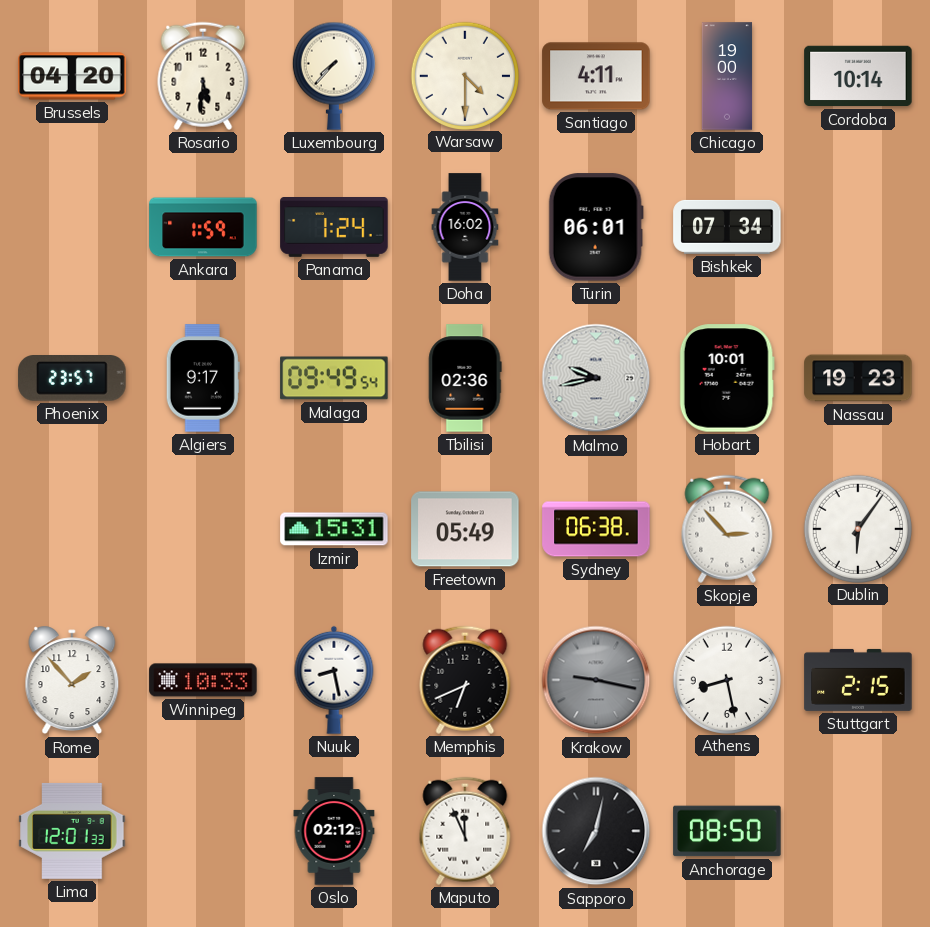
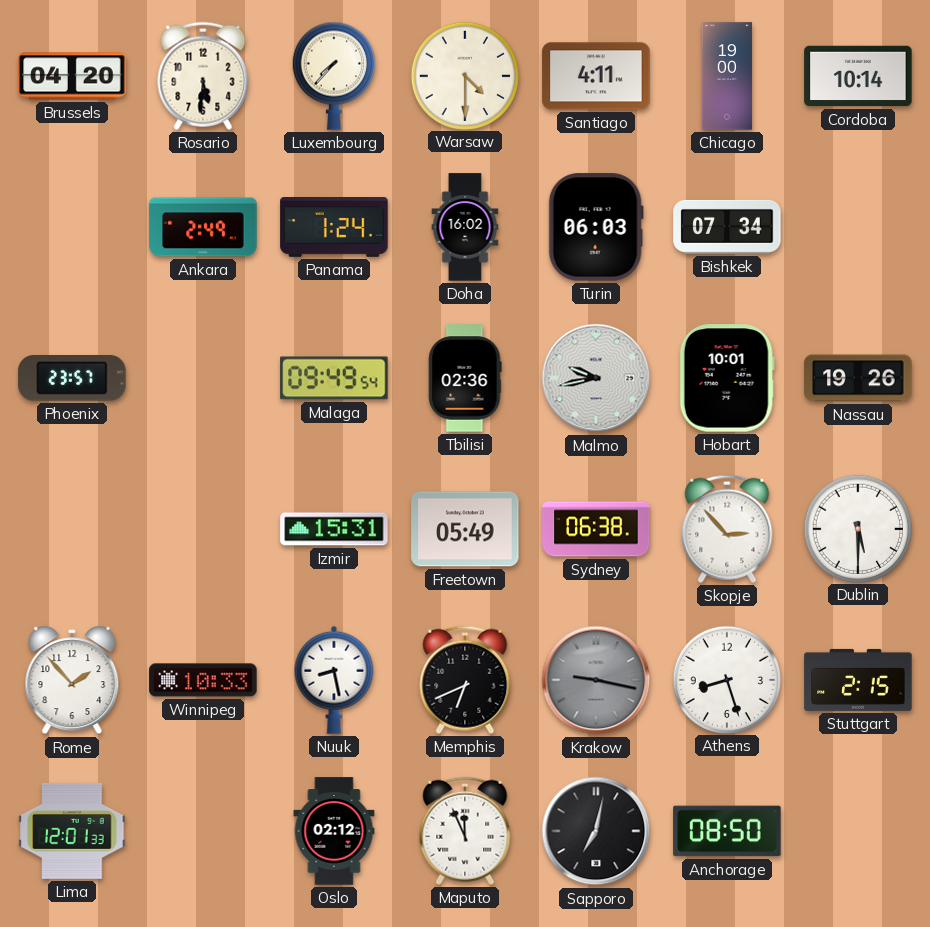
Ankara: 1:59 -> 2:49 (203, 227)
Turin: 06:01 -> 06:03 (596, 227)
Algiers: 9:17 -> none (203, 378)
Nassau: 19:23 -> 19:26 (858, 378)
Dublin: 6:06 -> 5:30 (857, 528)
Athens: 8:28 -> 8:27 (726, 679)
